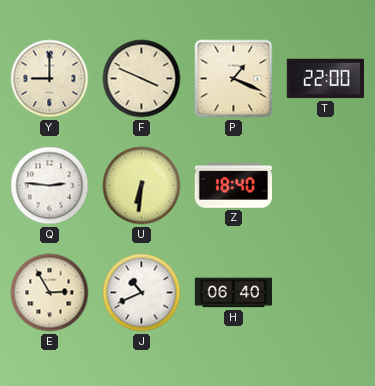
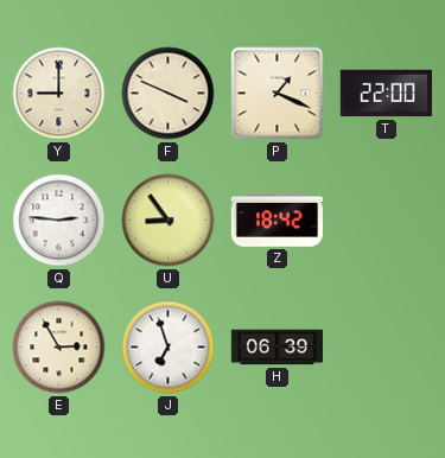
U: 6:31 -> 8:54 (169, 221)
Z: 18:40 -> 18:42 (276, 221)
J: 10:41 -> 6:57 (169, 348)
H: 06:40 -> 06:39 (276, 348)
